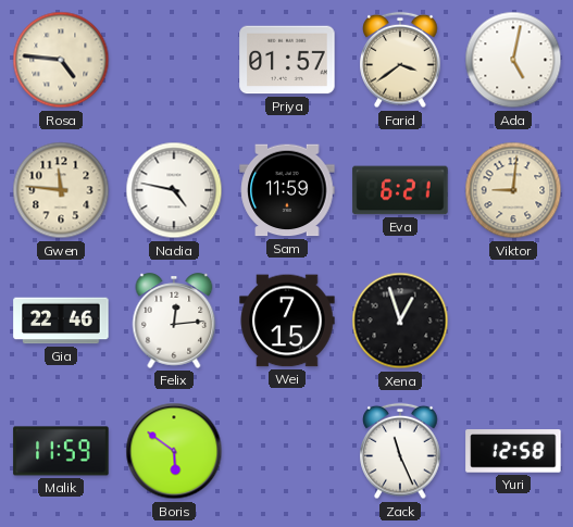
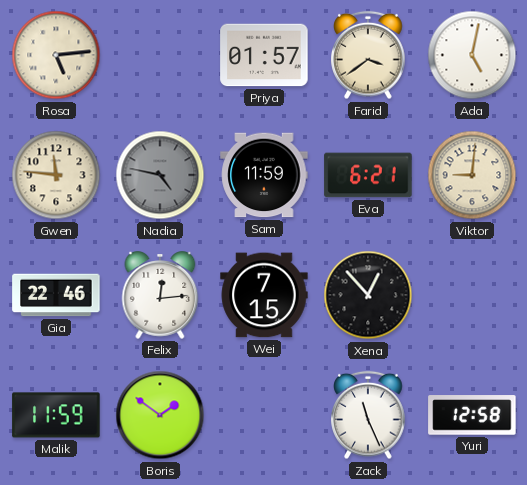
Rosa: 4:46 -> 5:14 (56, 55)
Nadia dial: white -> grey (160, 175)
Xena: 12:57 -> 12:53 (368, 295)
Boris: 5:51 -> 1:51 (160, 415)
